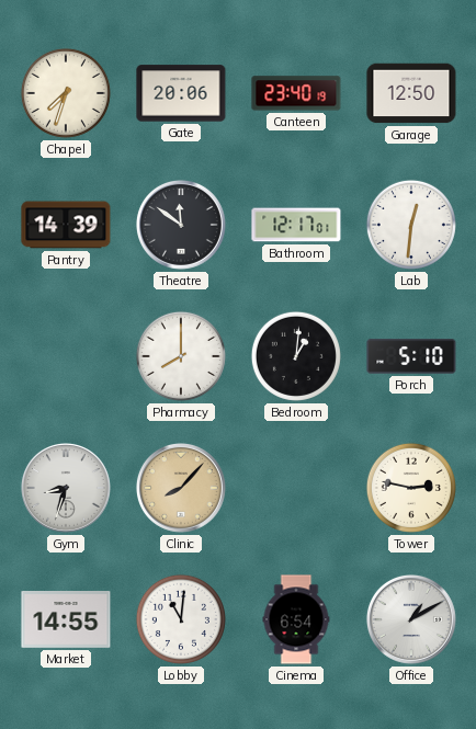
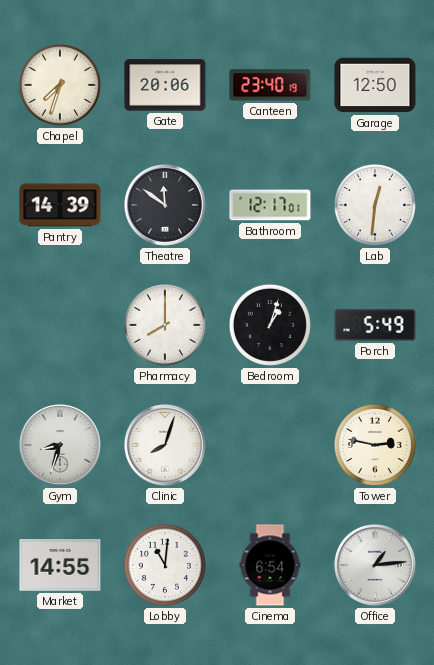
Bedroom: 1:01 -> 1:03 (270, 325)
Porch: 5:10 -> 5:49 (375, 325)
Clinic: 8:07 -> 8:03 (165, 445)
Clinic dial: champagne -> white (165, 445)
Office: 1:10 -> 1:14 (375, 565)
